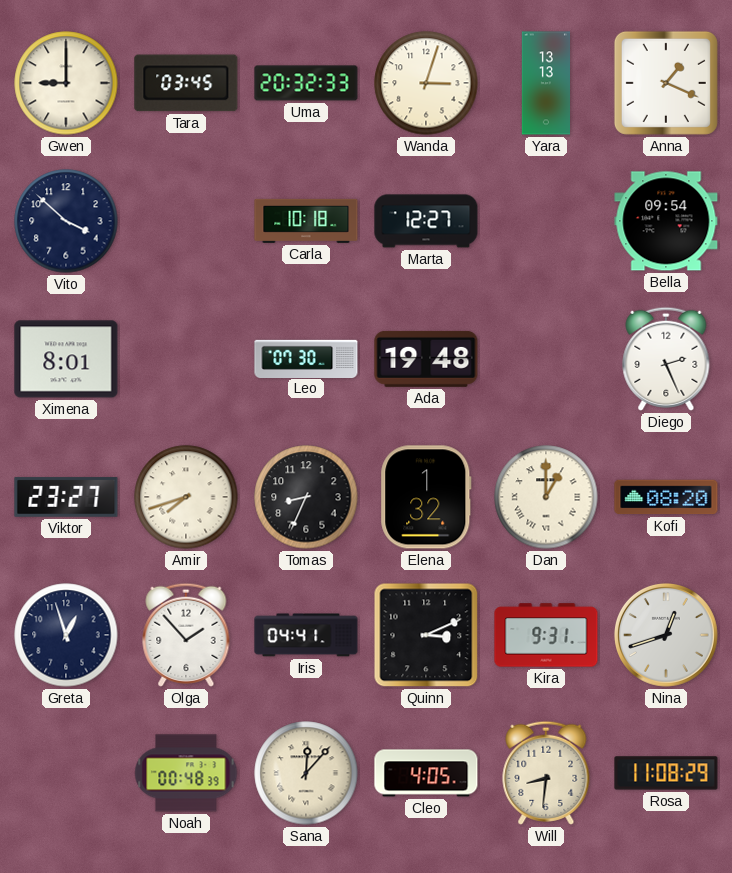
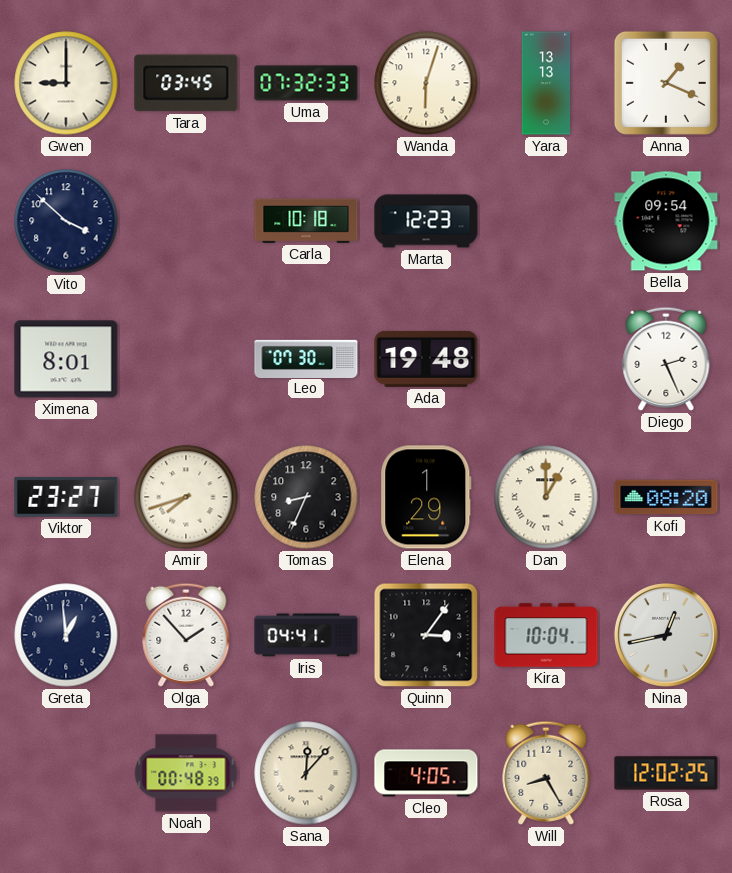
Uma: 20:32 -> 07:32 (306, 83)
Wanda: 3:03 -> 6:03 (426, 83)
Marta: 12:27 -> 12:23 (426, 221)
Elena: 1:32 -> 1:29 (426, 497)
Greta: 12:57 -> 12:59 (66, 635)
Quinn: 3:11 -> 3:06 (426, 635)
Kira: 9:31 -> 10:04 (546, 635)
Nina: 12:42 -> 12:43 (666, 635)
Will: 8:31 -> 8:25 (546, 773)
Rosa: 11:08 -> 12:02 (666, 773)
